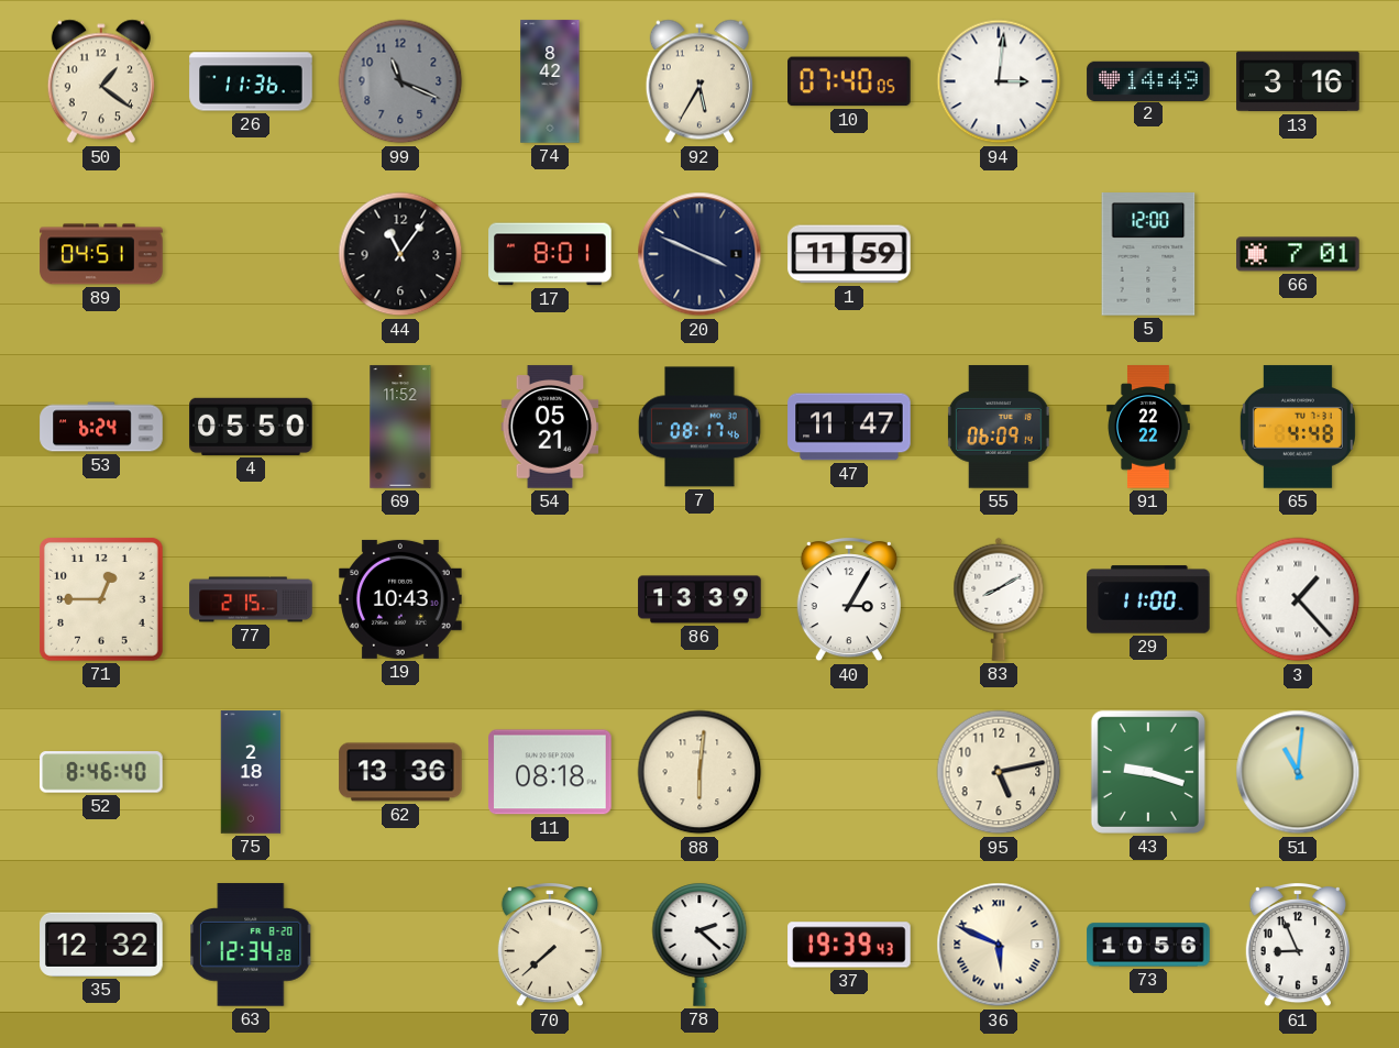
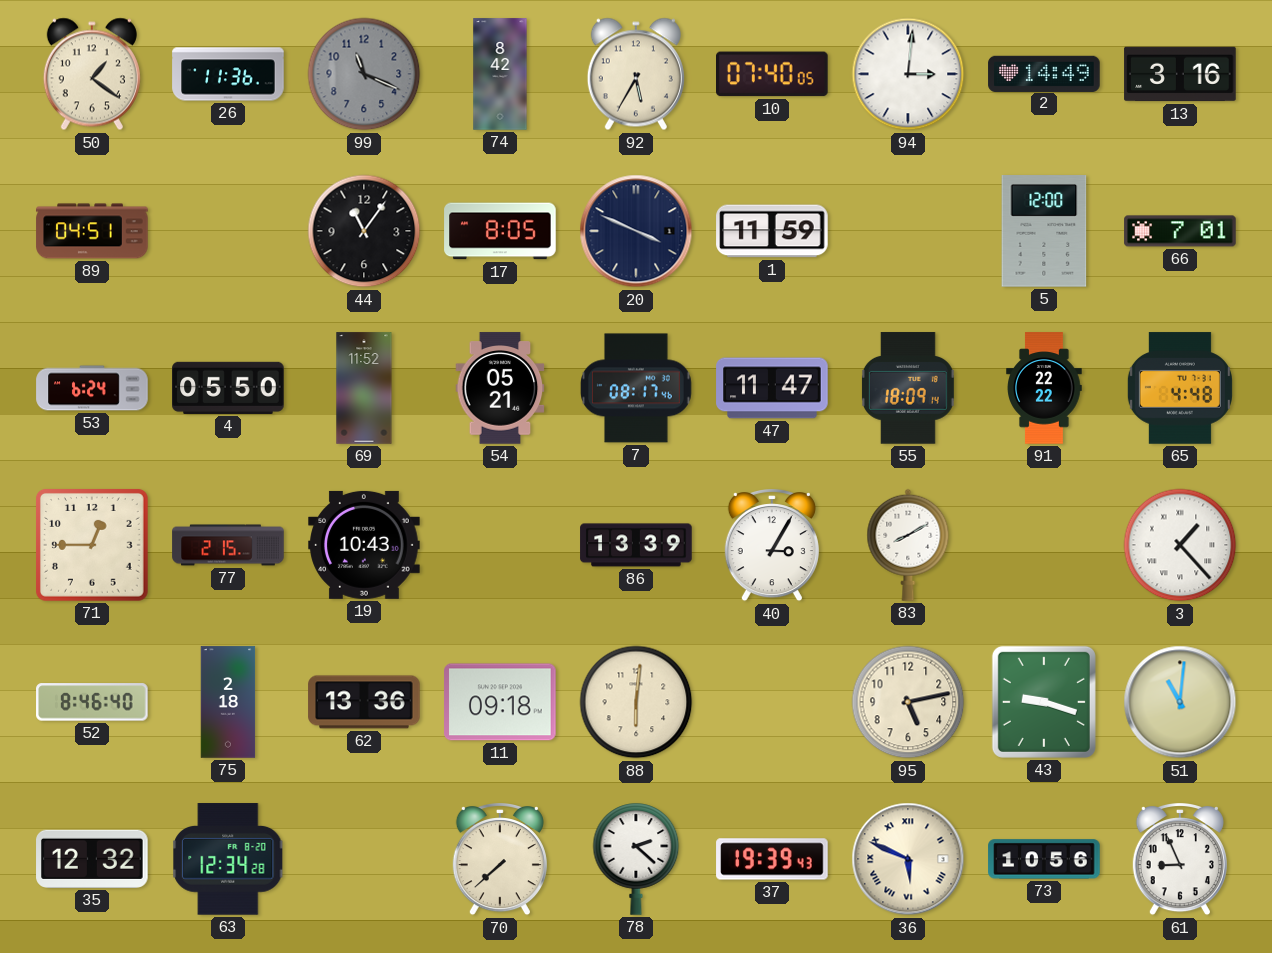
17: 8:01 -> 8:05 (500, 231)
55: 06:09 -> 18:09 (908, 388)
29: 11:00 -> none (1148, 599)
11: 08:18 -> 09:18 (500, 702)
